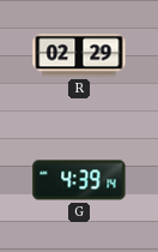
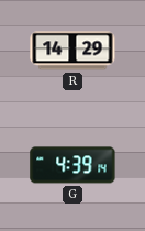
R: 02:29 -> 14:29 (72, 51)
